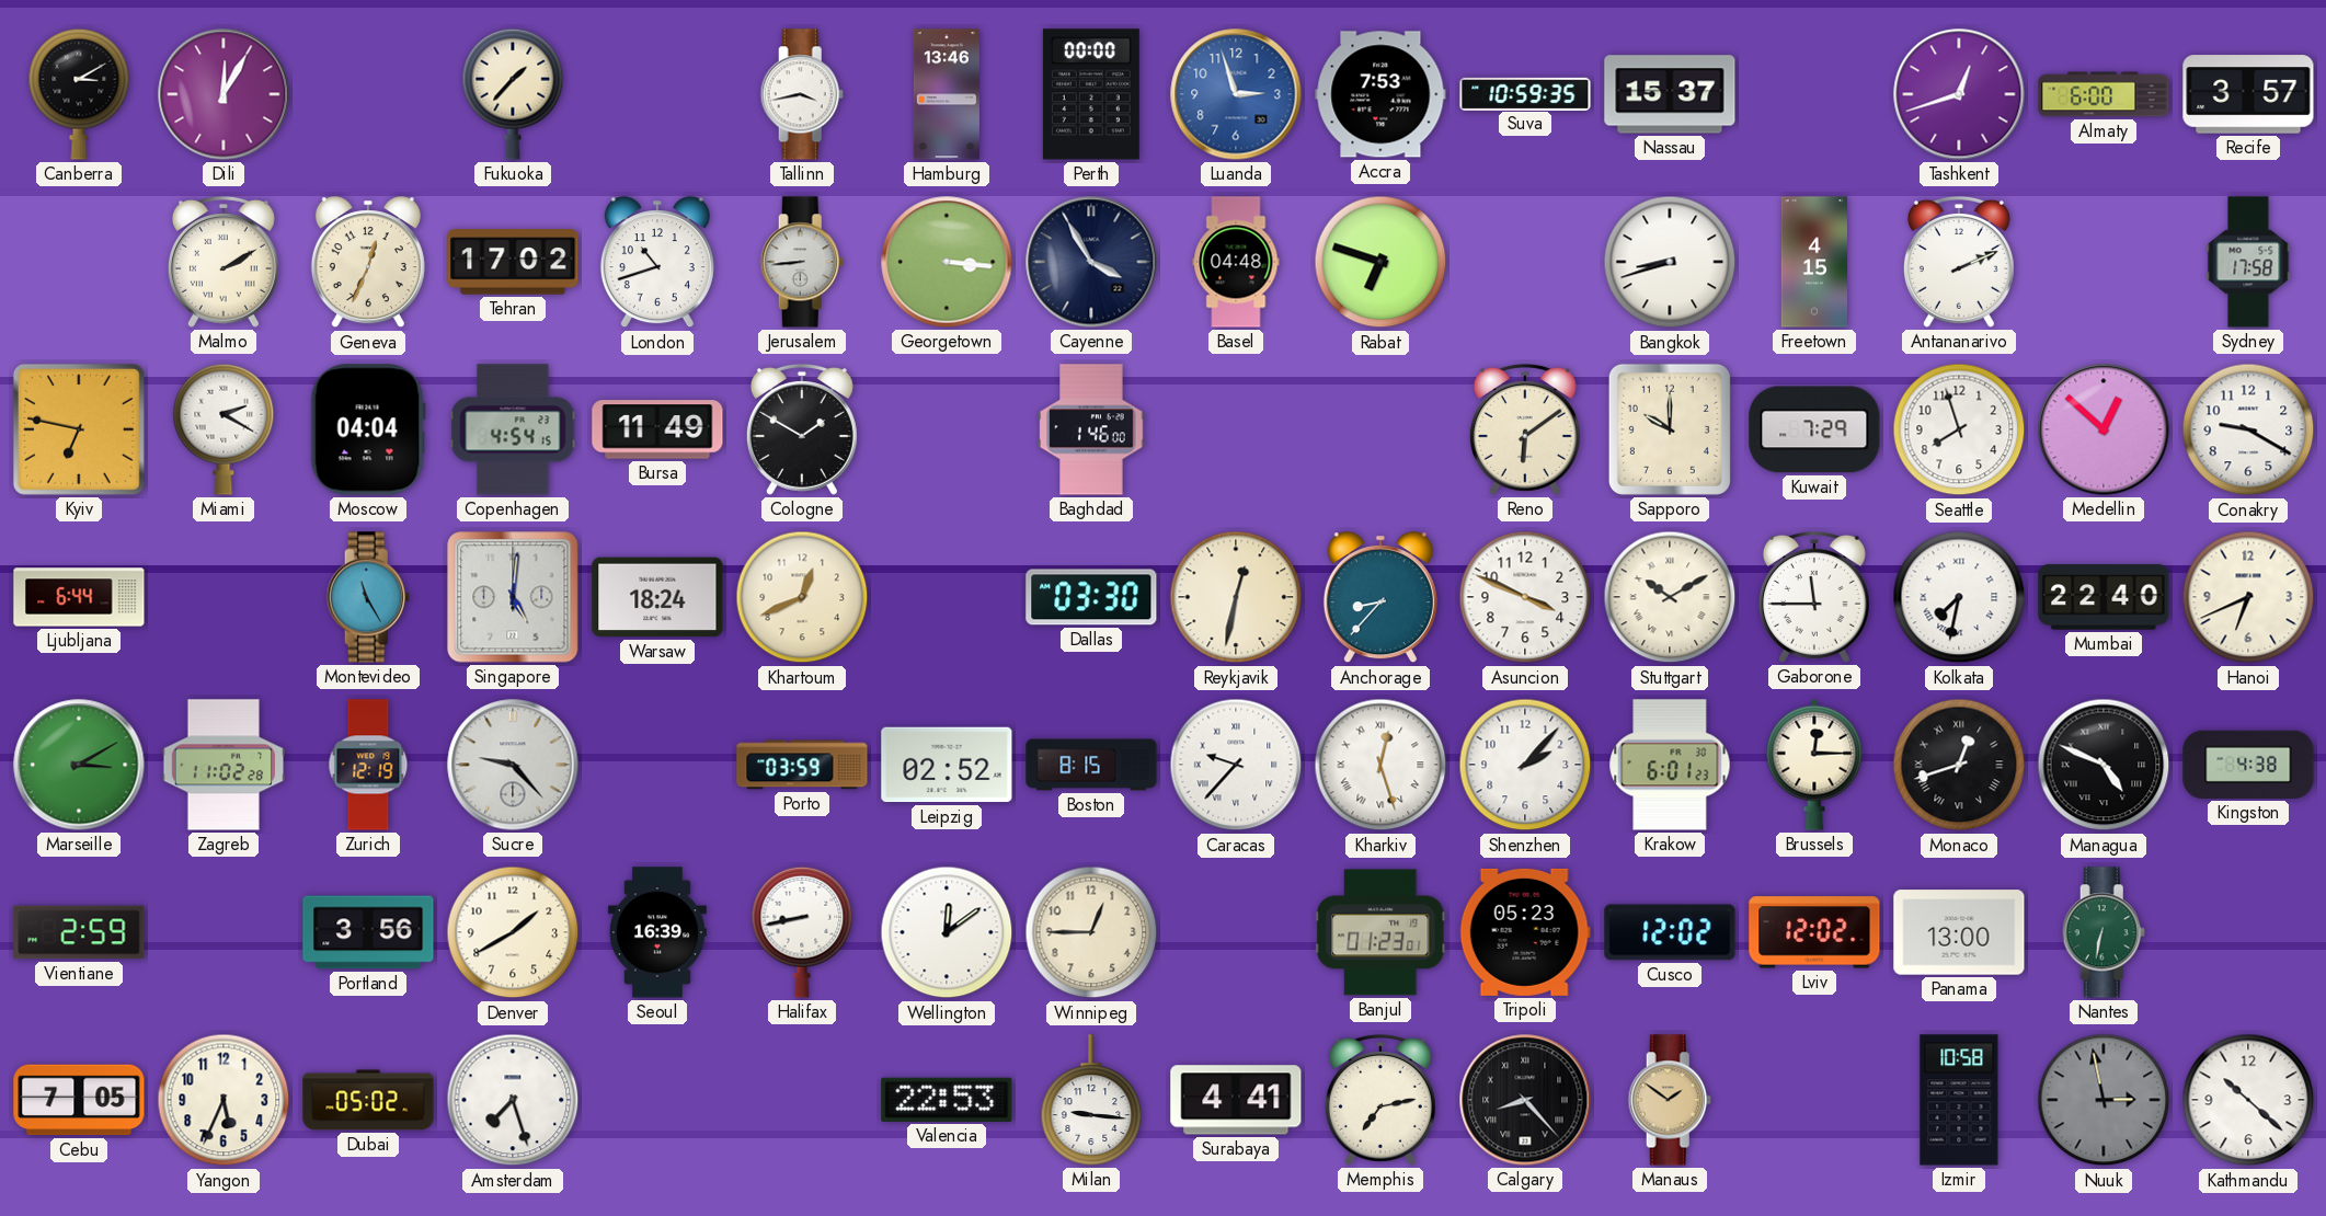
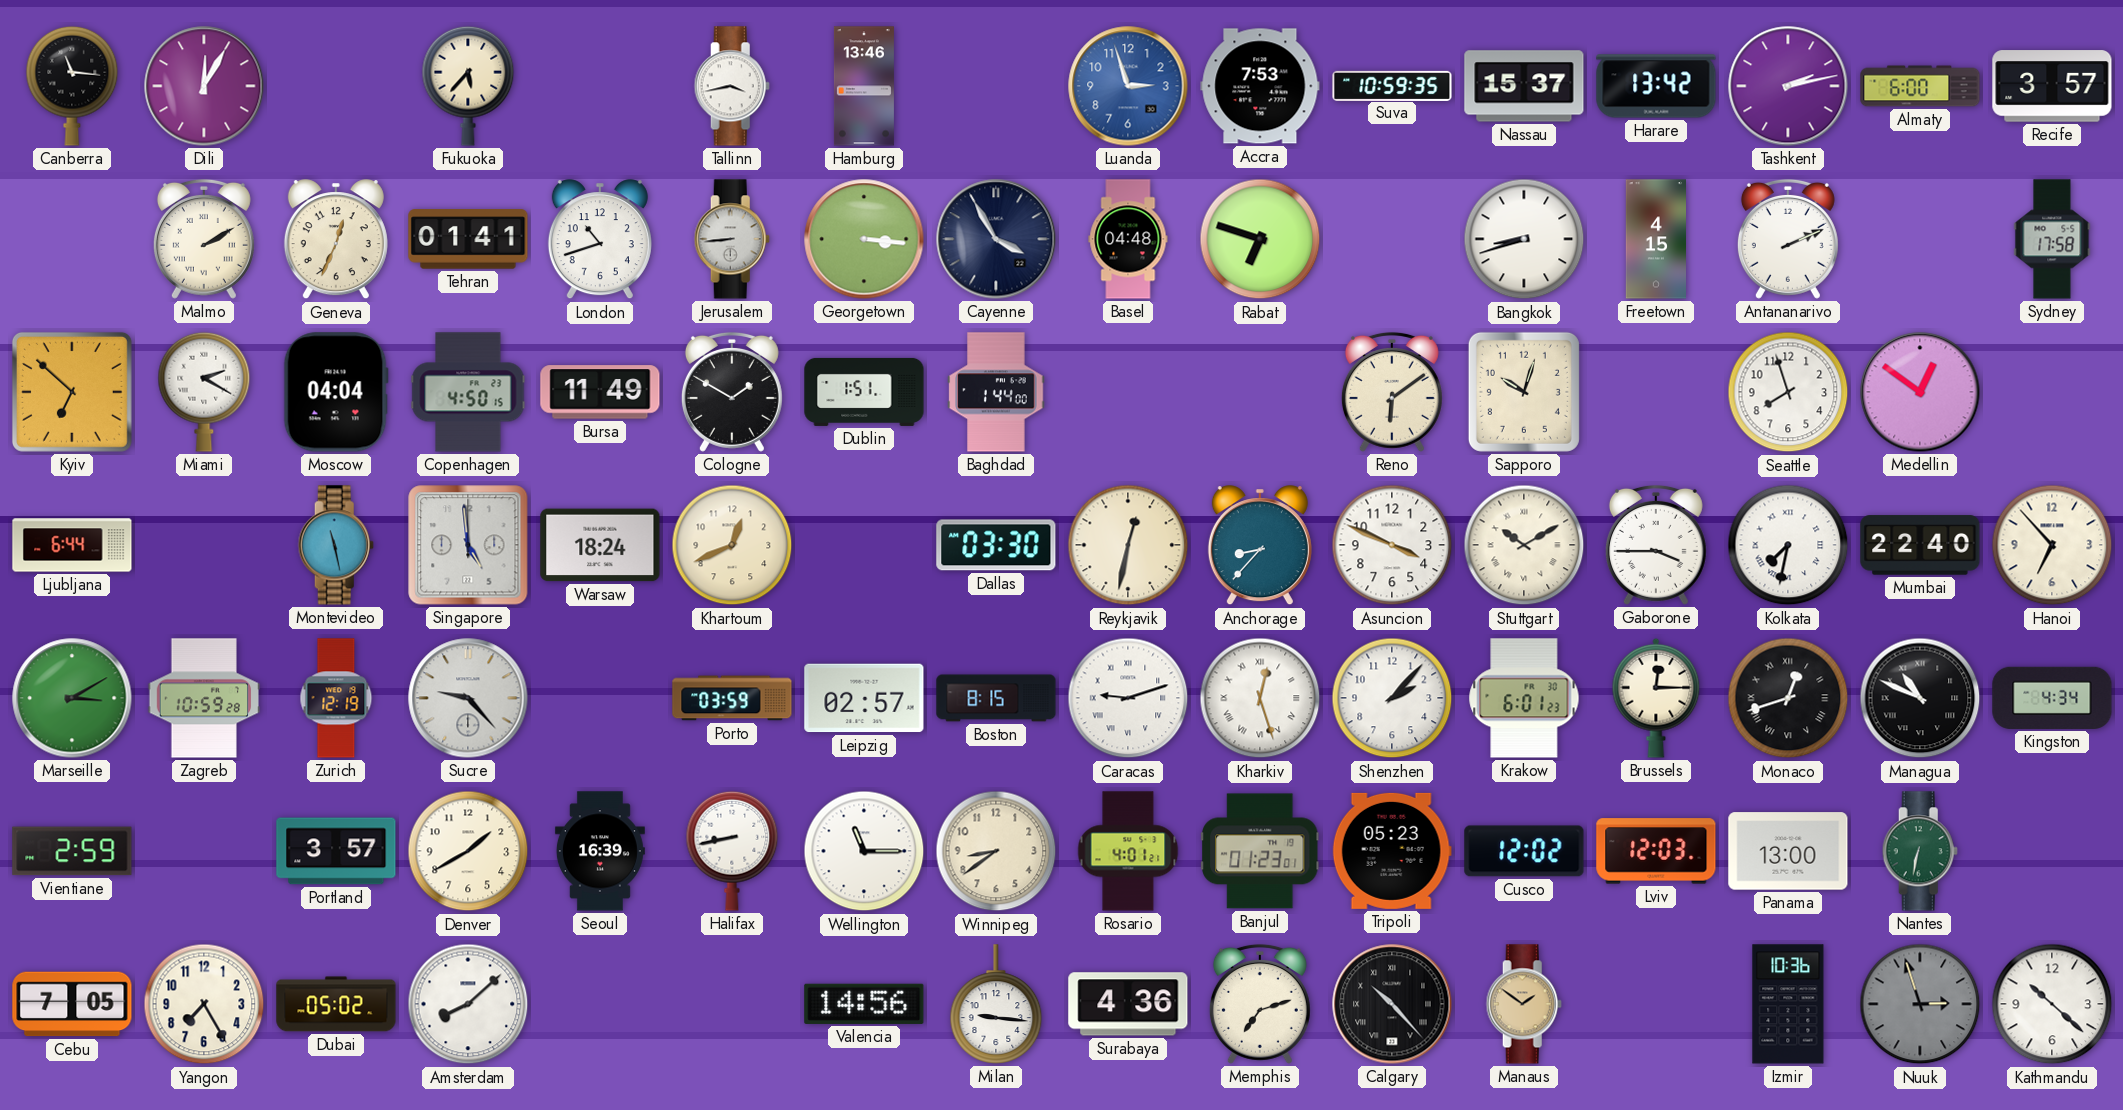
Canberra: 3:10 -> 11:16 (72, 86)
Fukuoka: 1:37 -> 5:37 (468, 86)
Perth: 00:00 -> none (1091, 94)
Harare: none -> 13:42 (1656, 86)
Tashkent: 12:42 -> 2:13 (1788, 86)
Tehran: 17:02 -> 01:41 (468, 239)
Kyiv: 6:47 -> 6:52 (72, 392)
Copenhagen: 4:54 -> 4:50 (468, 392)
Dublin: none -> 1:51 (864, 392)
Baghdad: 1:46 -> 1:44 (996, 392)
Sapporo: 10:00 -> 10:03 (1524, 392)
Kuwait: 7:29 -> none (1814, 429)
Medellin: 12:52 -> 12:51 (1920, 392)
Conakry: 9:20 -> none (2248, 429)
Montevideo: 11:25 -> 11:28 (336, 545)
Singapore: 5:01 -> 4:59 (468, 545)
Gaborone: 11:45 -> 3:45 (1656, 545)
Hanoi: 6:41 -> 6:53 (2052, 545)
Zagreb: 11:02 -> 10:59 (204, 698)
Leipzig: 02:52 -> 02:57 (864, 698)
Caracas: 9:37 -> 9:12 (1128, 698)
Managua: 4:49 -> 10:49 (1920, 698)
Kingston: 4:38 -> 4:34 (2052, 698)
Portland: 3:56 -> 3:57 (336, 851)
Wellington: 12:09 -> 11:15 (864, 851)
Winnipeg: 12:45 -> 8:39 (996, 851)
Rosario: none -> 4:01 (1128, 851)
Lviv: 12:02 -> 12:03 (1656, 851)
Yangon: 5:34 -> 7:25 (204, 1004)
Amsterdam: 7:27 -> 8:08 (468, 1004)
Valencia: 22:53 -> 14:56 (864, 1004)
Surabaya: 4:41 -> 4:36 (1128, 1004)
Memphis: 7:13 -> 7:12 (1260, 1004)
Calgary: 8:23 -> 10:23 (1392, 1004)
Izmir: 10:58 -> 10:36 (1788, 1004)
Nuuk: 2:58 -> 2:57 (1920, 1004)
